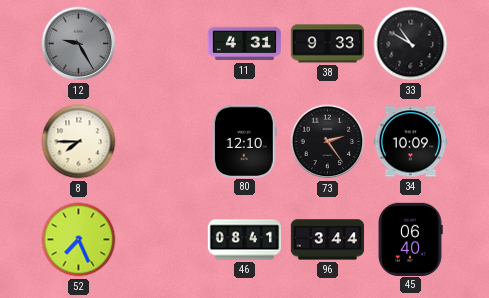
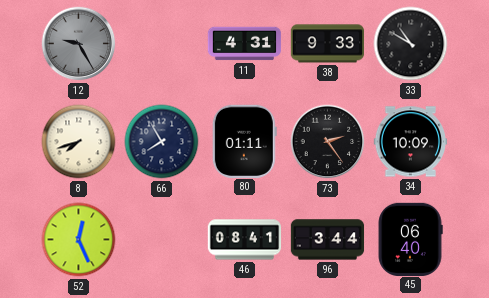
8: 7:45 -> 7:42 (79, 142)
66: none -> 7:55 (162, 142)
80: 12:10 -> 01:11 (244, 141)
52: 7:26 -> 12:26 (79, 240)
